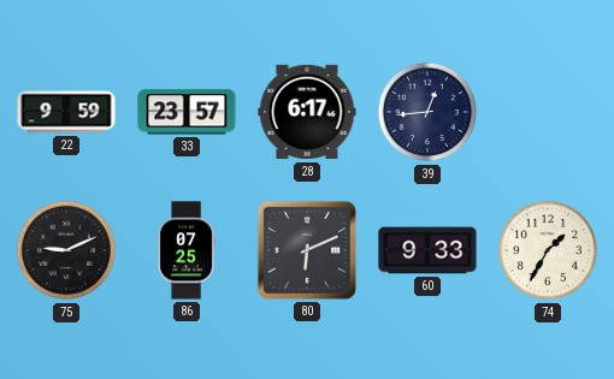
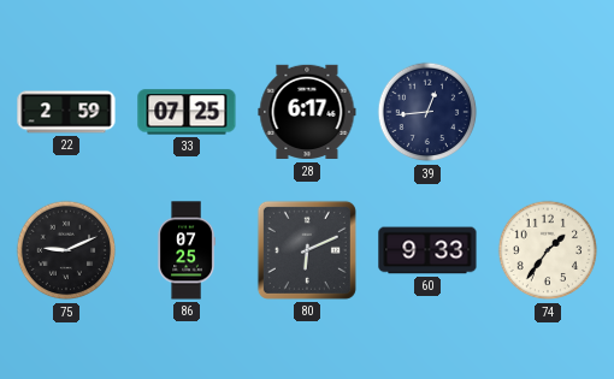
22: 9:59 -> 2:59 (66, 112)
33: 23:57 -> 07:25 (187, 112)
74: 1:35 -> 1:36 (548, 250)
